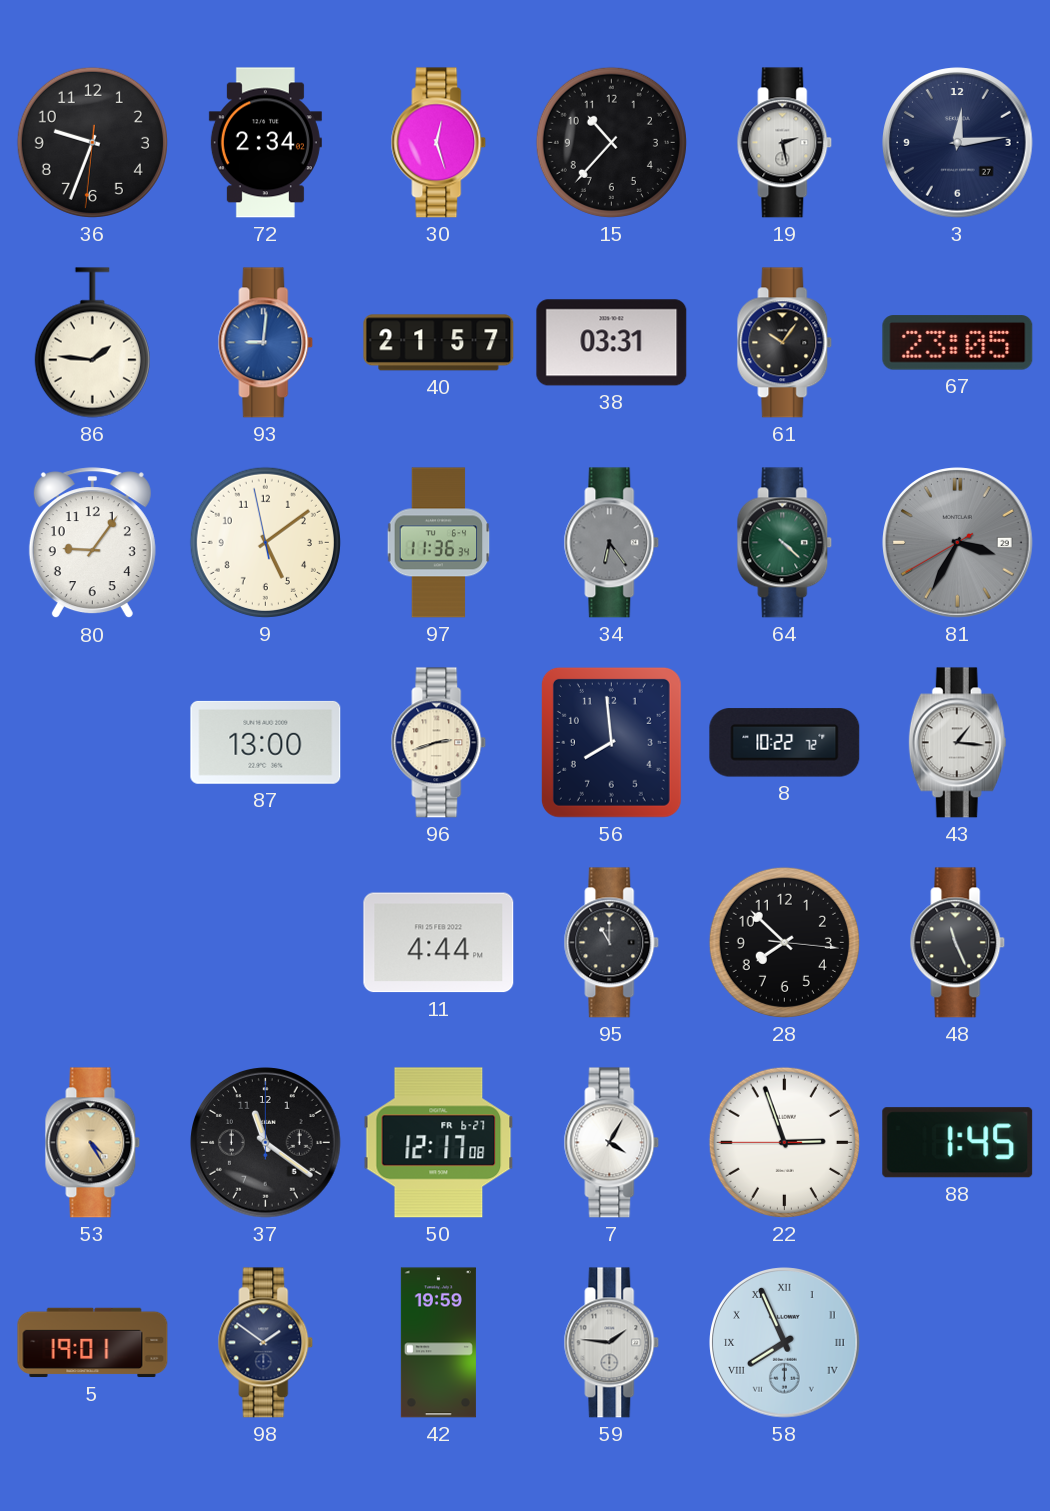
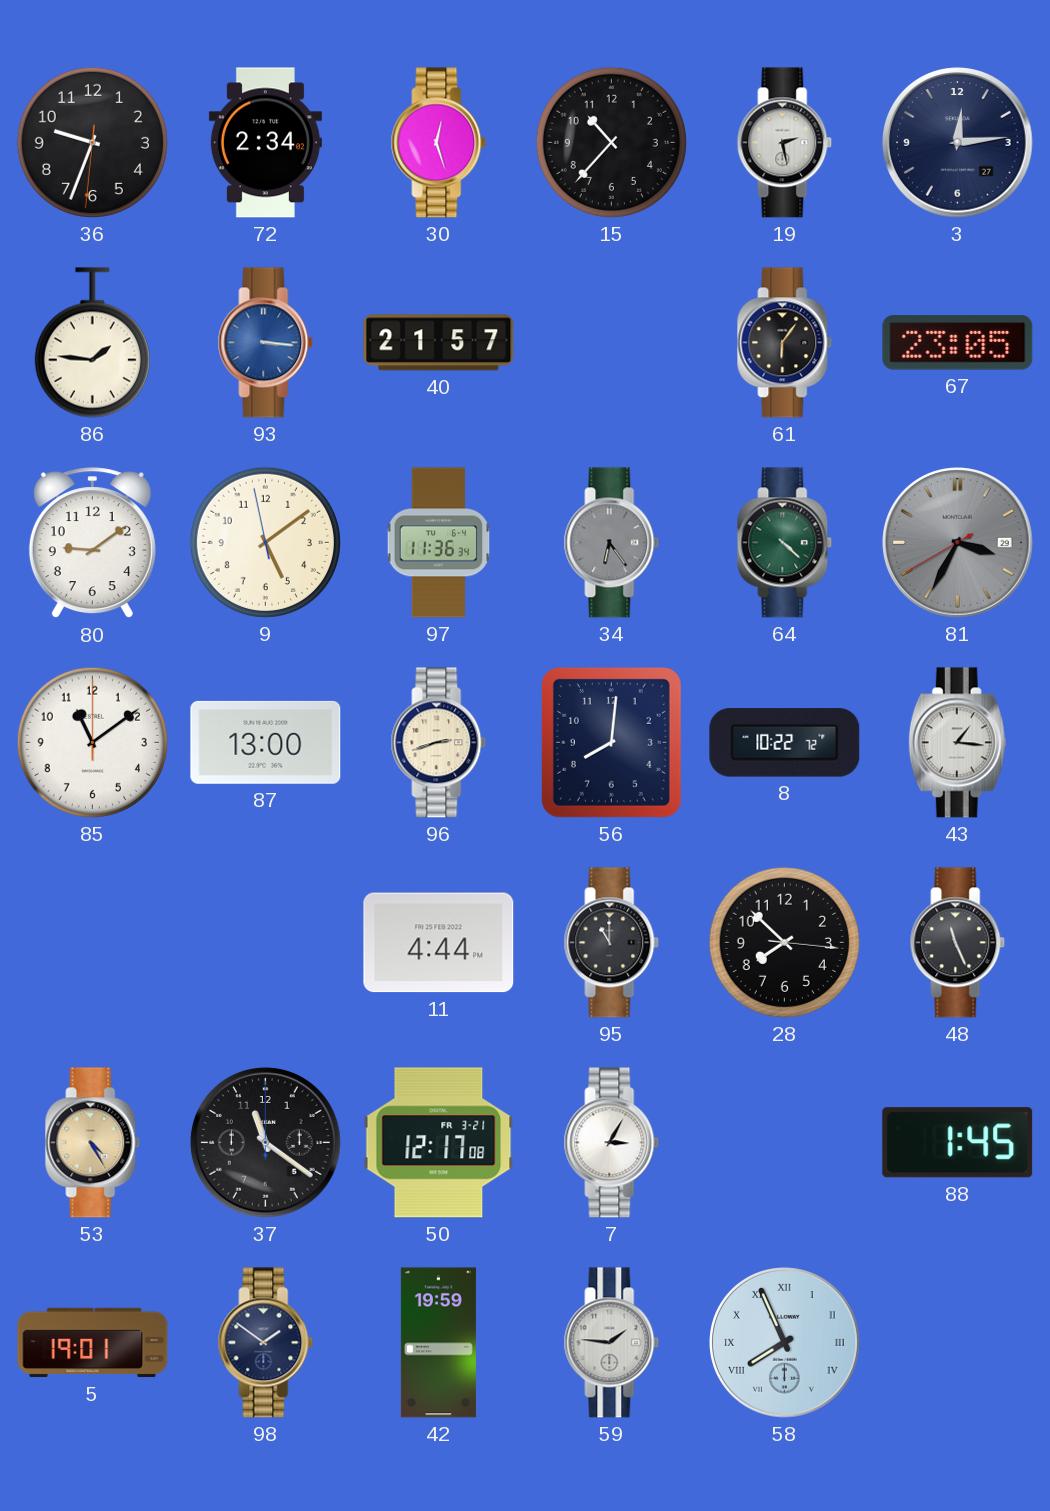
93: 9:01 -> 3:16 (266, 343)
38: 03:31 -> none (612, 343)
61: 10:06 -> 6:06 (785, 343)
80: 9:06 -> 9:09 (92, 543)
85: none -> 11:09 (92, 742)
56: 7:59 -> 8:01 (611, 742)
50 date: FR 6-27 -> FR 3-21 (439, 1143)
7: 4:05 -> 3:05 (612, 1143)
22: 2:56 -> none (784, 1142)
